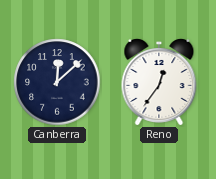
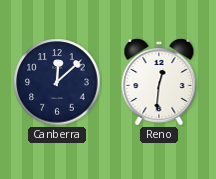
Reno: 12:36 -> 12:31 (159, 83)
